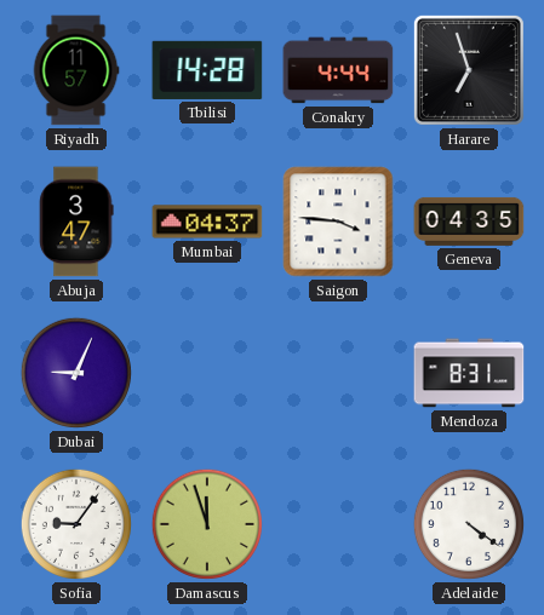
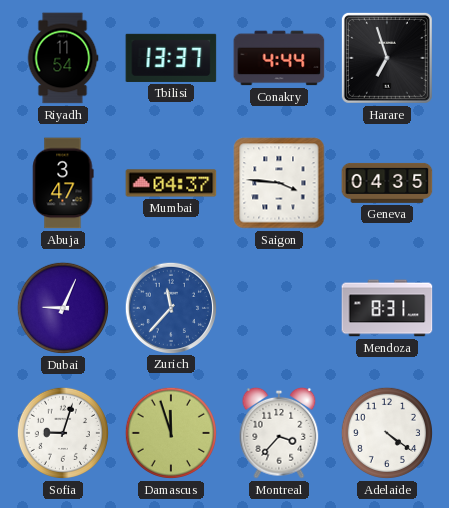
Riyadh: 11:57 -> 11:54 (63, 58)
Tbilisi: 14:28 -> 13:37 (171, 58)
Zurich: none -> 11:37 (170, 307)
Sofia: 9:06 -> 9:03 (63, 433)
Montreal: none -> 3:37 (279, 433)
